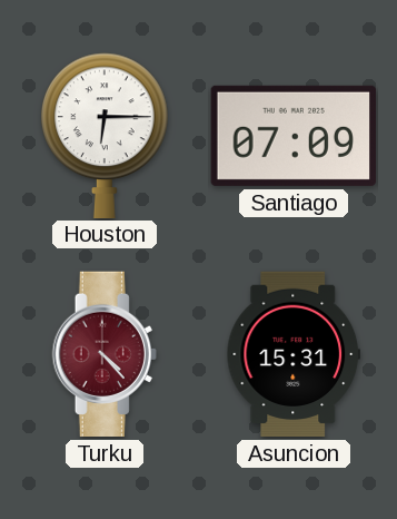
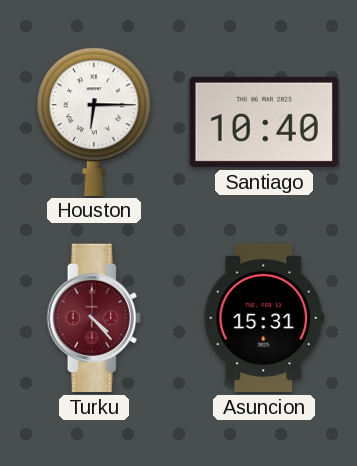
Santiago: 07:09 -> 10:40 (264, 122)
